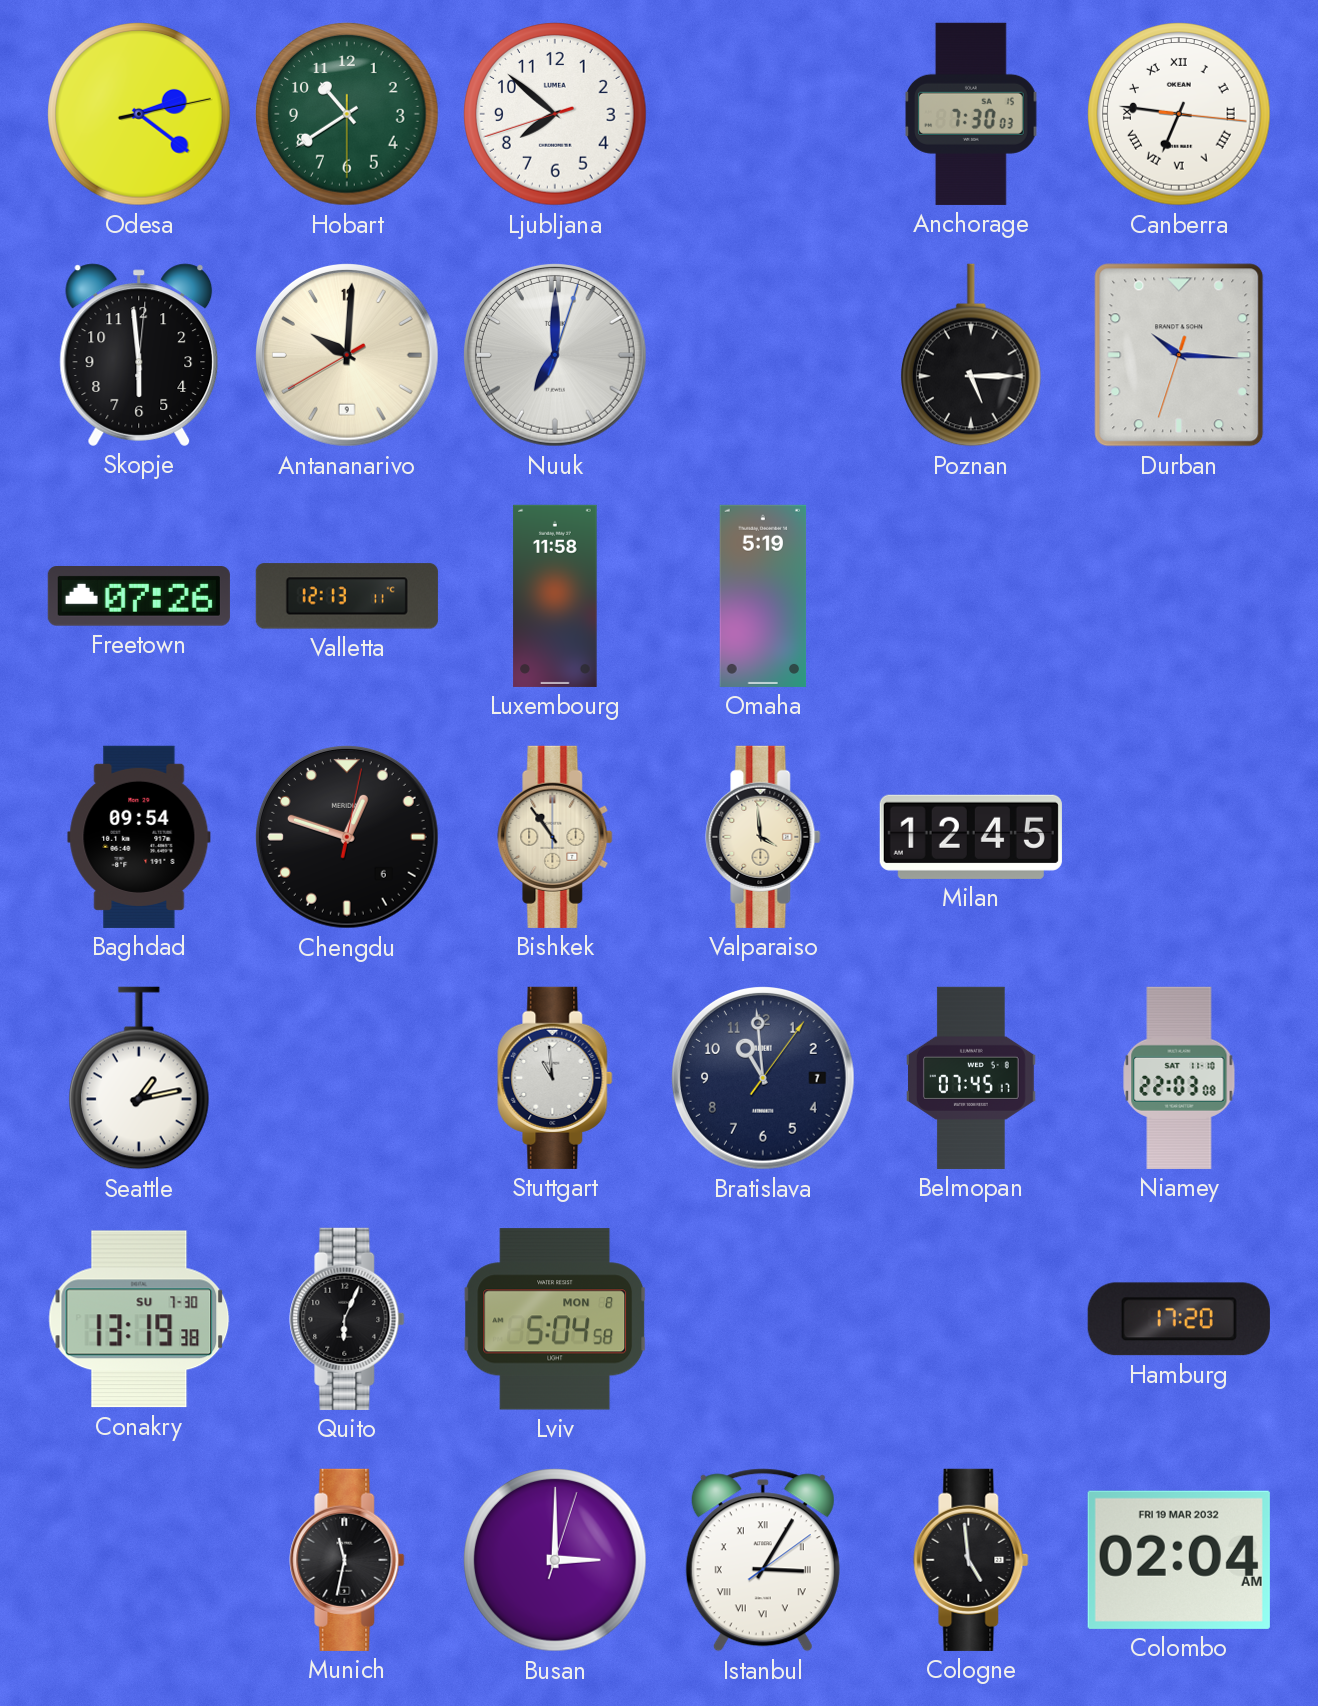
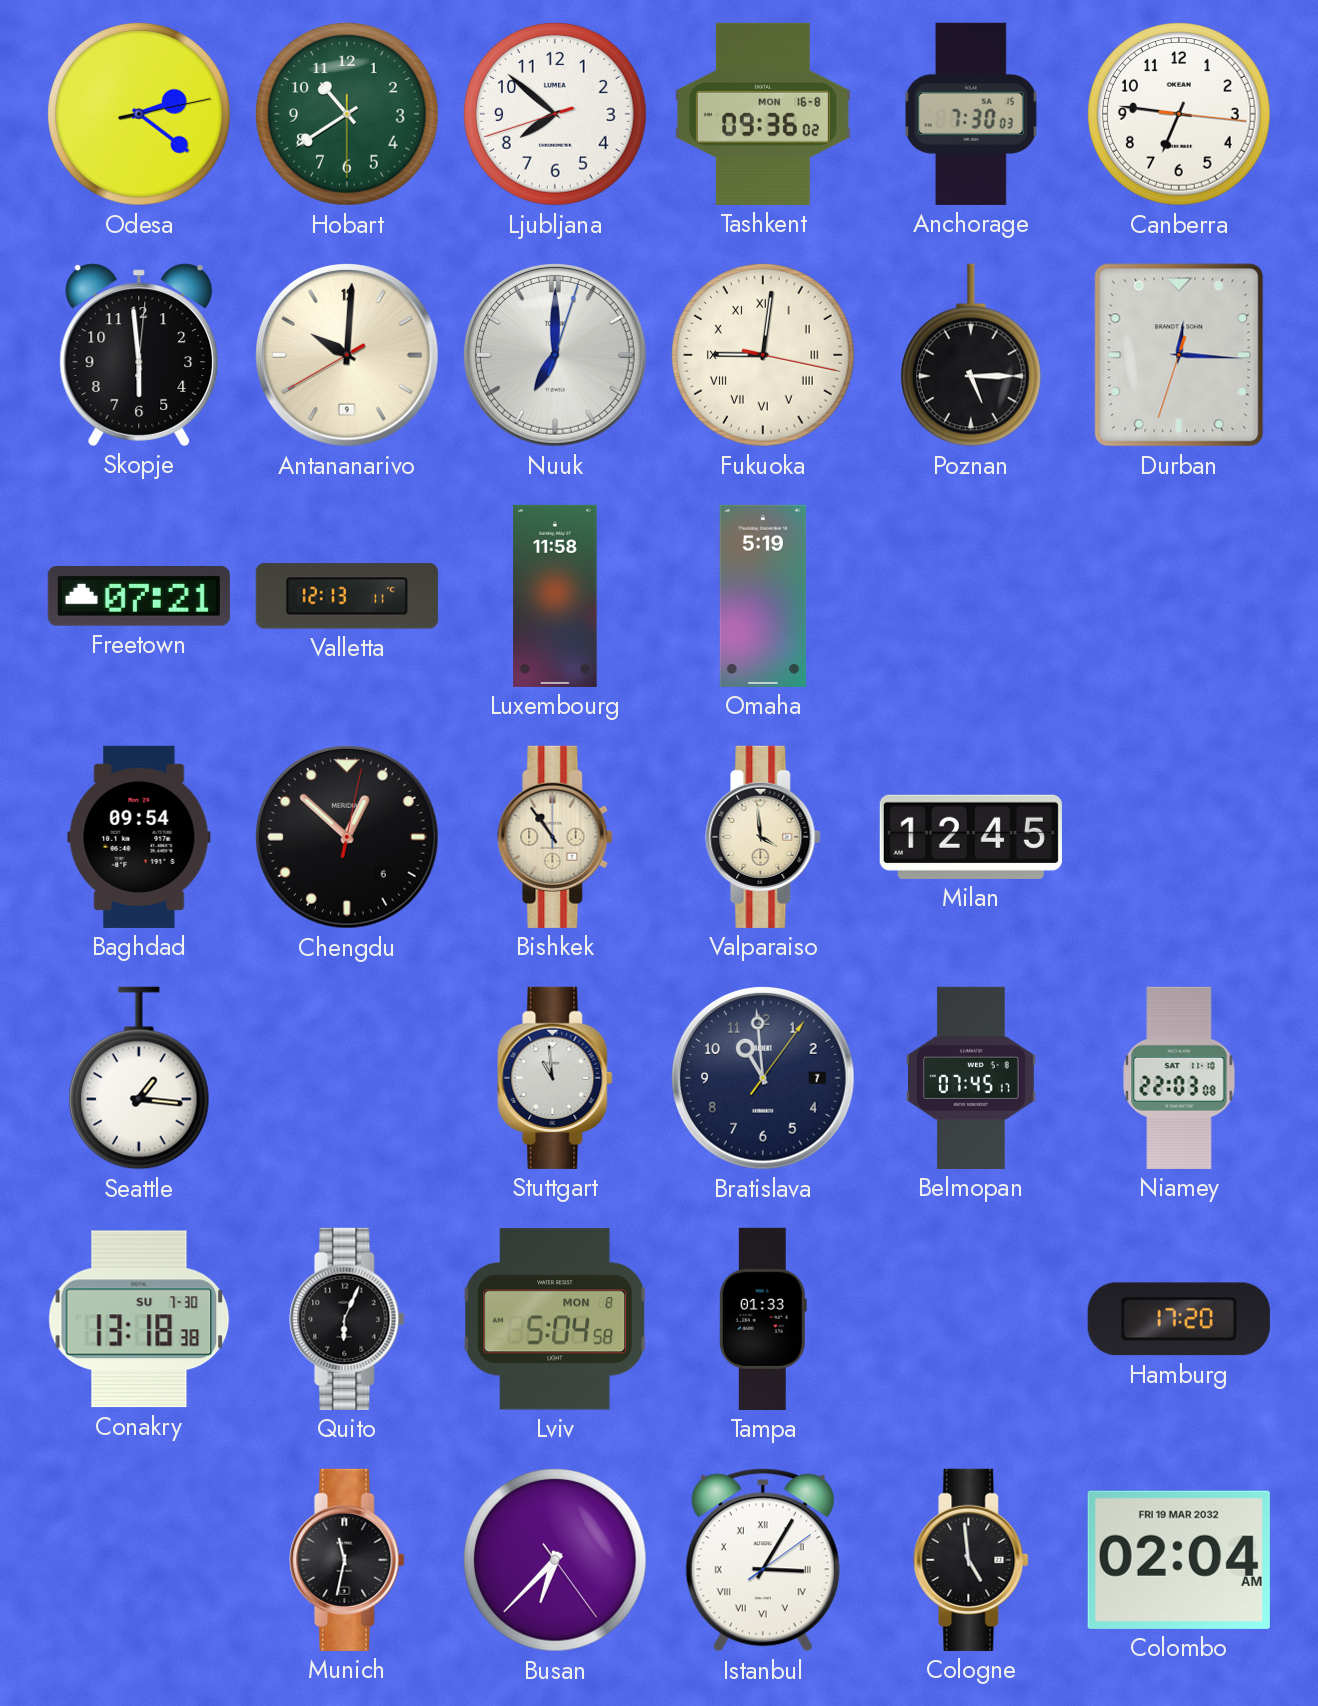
Tashkent: none -> 09:36 (763, 114)
Canberra numerals: Roman -> Arabic (1179, 114)
Fukuoka: none -> 9:01 (763, 355)
Durban: 10:15 -> 12:15 (1179, 355)
Freetown: 07:26 -> 07:21 (139, 597)
Chengdu: 12:48 -> 12:52 (348, 838)
Seattle: 1:13 -> 1:16 (140, 1078)
Conakry: 13:19 -> 13:18 (139, 1319)
Tampa: none -> 01:33 (763, 1319)
Busan: 3:00 -> 6:37 (555, 1560)
